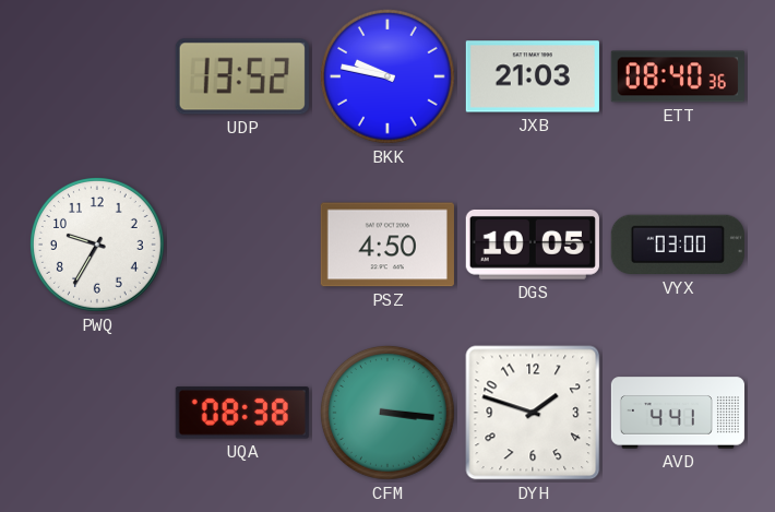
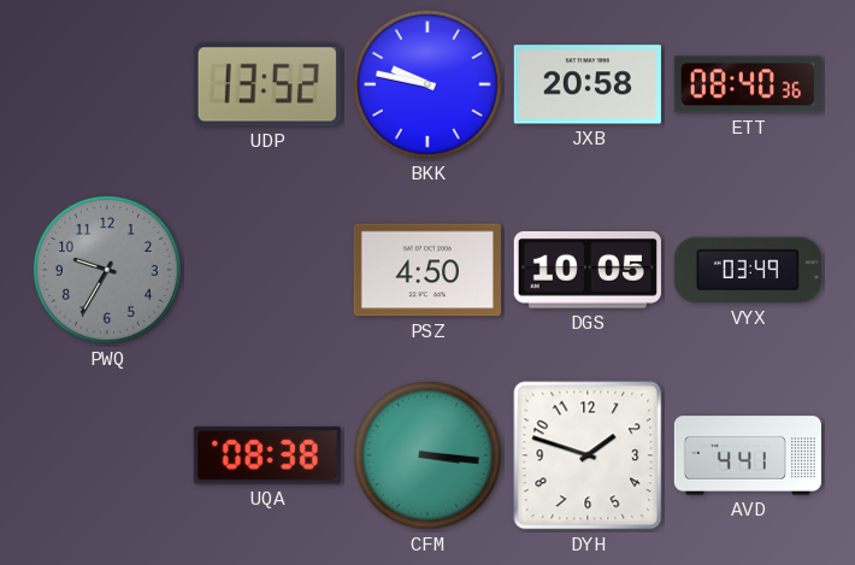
JXB: 21:03 -> 20:58 (588, 84)
PWQ dial: white -> grey (107, 270)
VYX: 03:00 -> 03:49 (748, 270)
